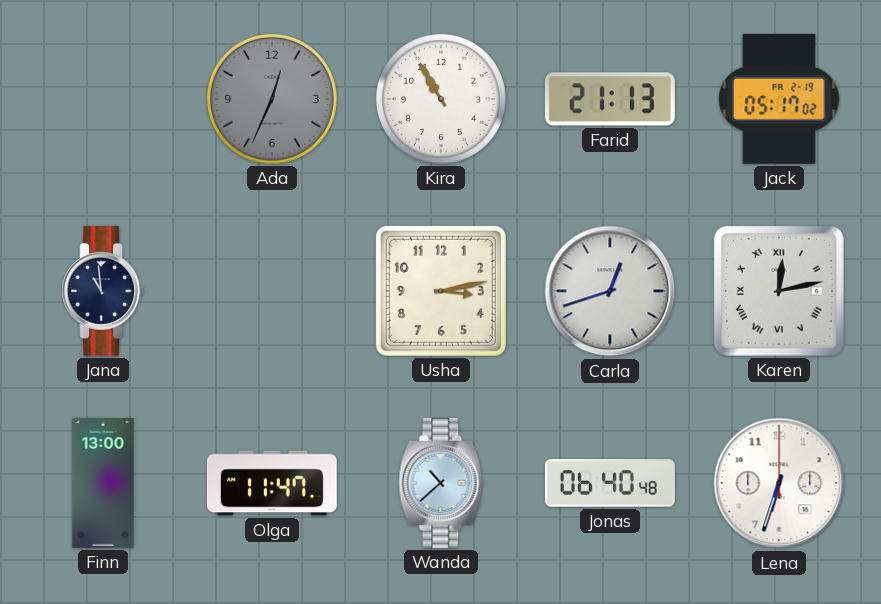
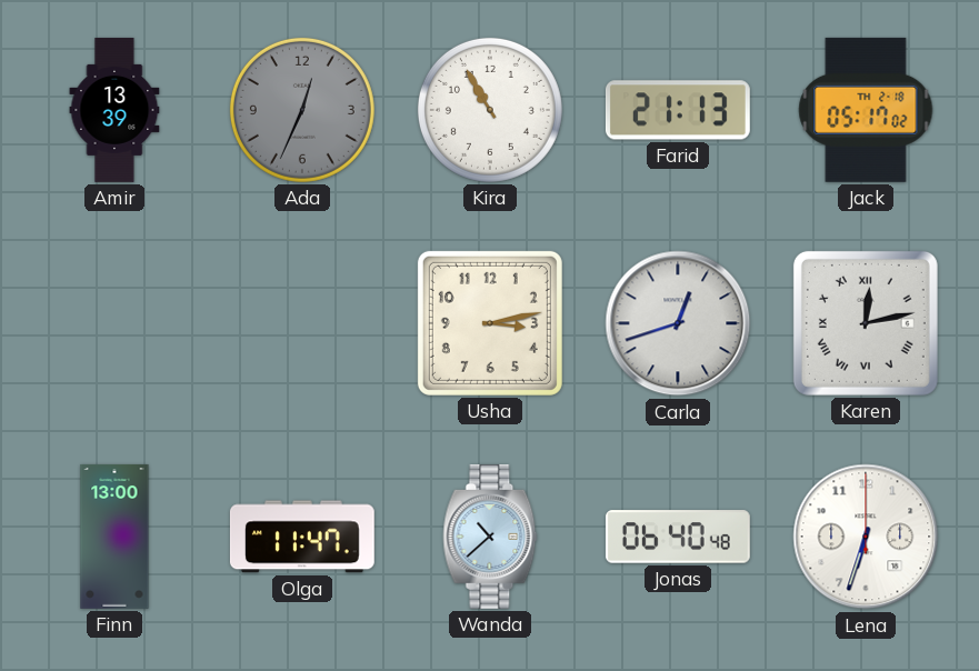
Amir: none -> 13:39 (114, 110)
Jack date: FR 2-19 -> TH 2-18 (866, 110)
Jana: 10:59 -> none (103, 291)
